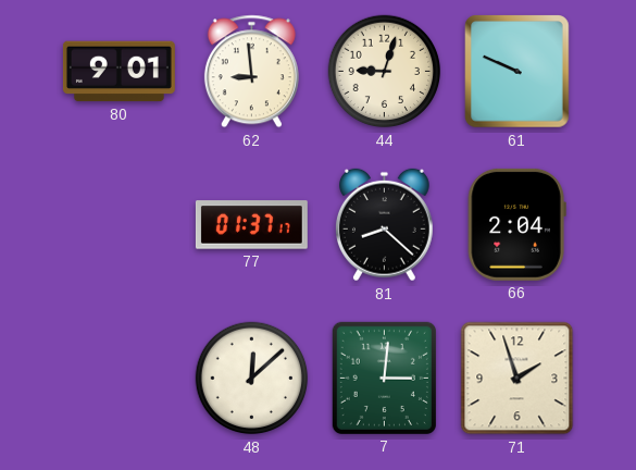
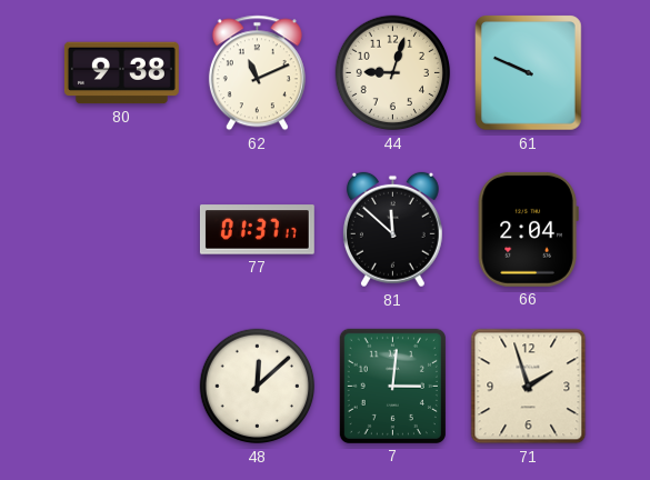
80: 9:01 -> 9:38 (121, 73)
62: 8:59 -> 11:11 (257, 73)
81: 8:22 -> 11:52 (392, 230)
